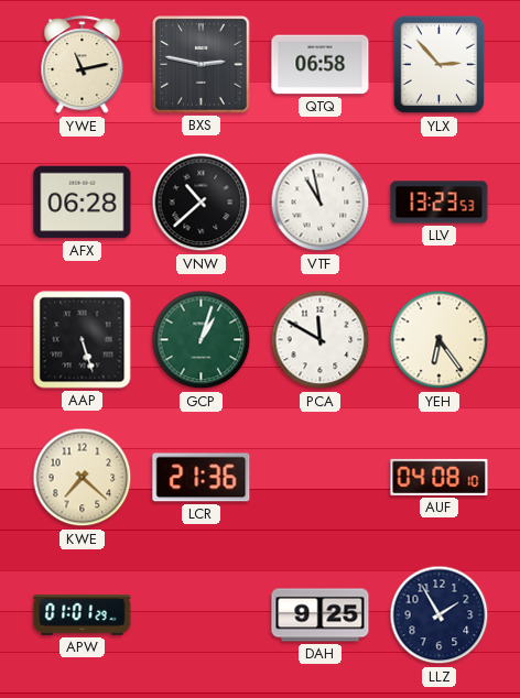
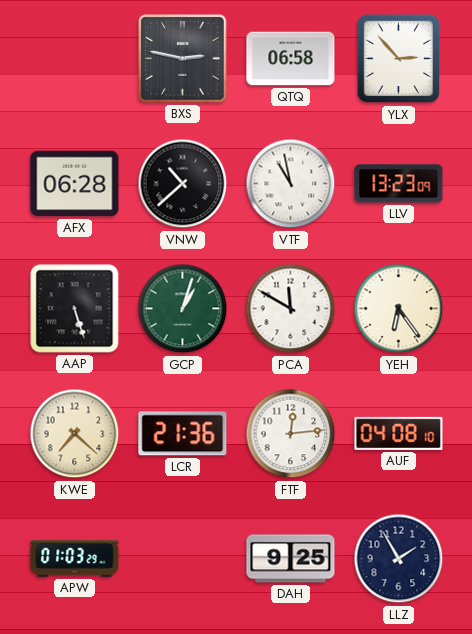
YWE: 11:13 -> none (83, 65)
LLV: 13:23:53 -> 13:23:09 (399, 184)
FTF: none -> 12:14 (291, 434)
APW: 01:01 -> 01:03 (75, 559)
